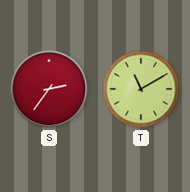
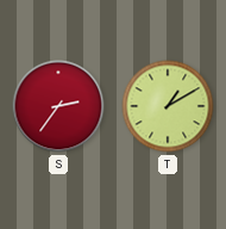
T: 11:10 -> 1:10 (168, 106)
